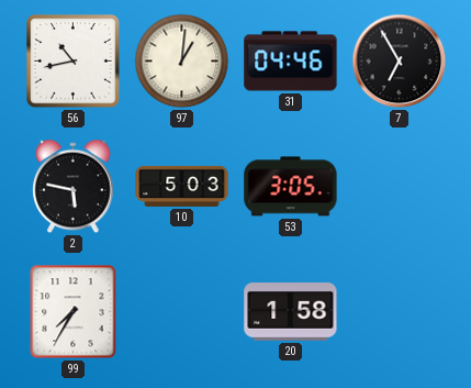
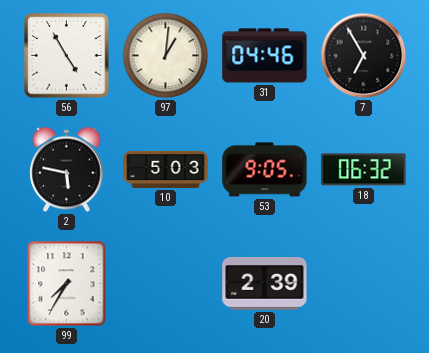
56: 10:43 -> 4:55 (67, 56)
53: 3:05 -> 9:05 (265, 170)
18: none -> 06:32 (364, 170)
20: 1:58 -> 2:39 (265, 284)
